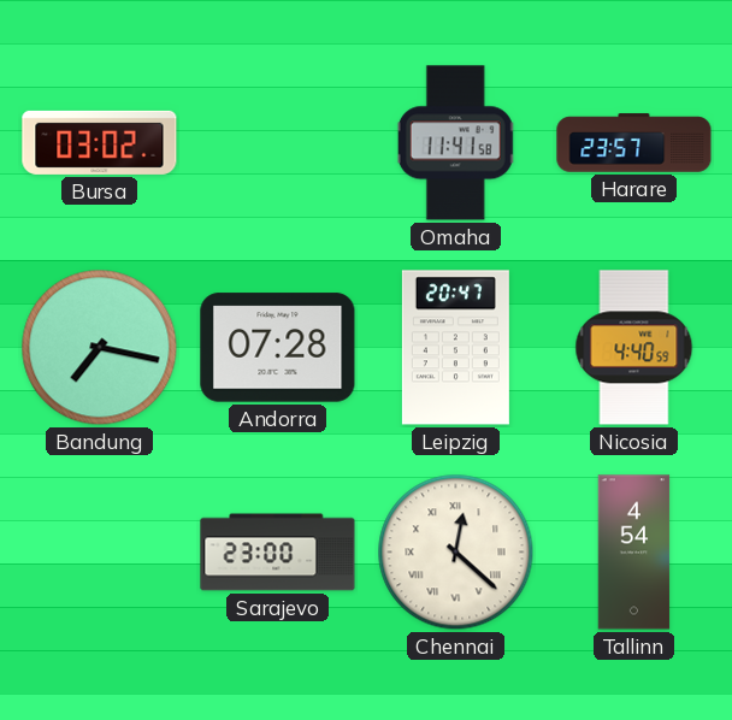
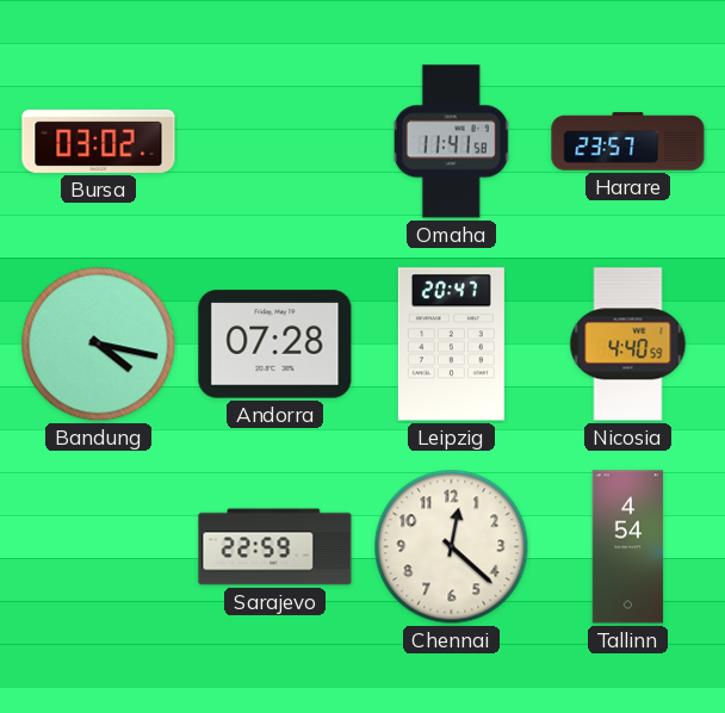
Bandung: 7:17 -> 4:17 (99, 345)
Sarajevo: 23:00 -> 22:59 (275, 547)
Chennai numerals: Roman -> Arabic (452, 547)
